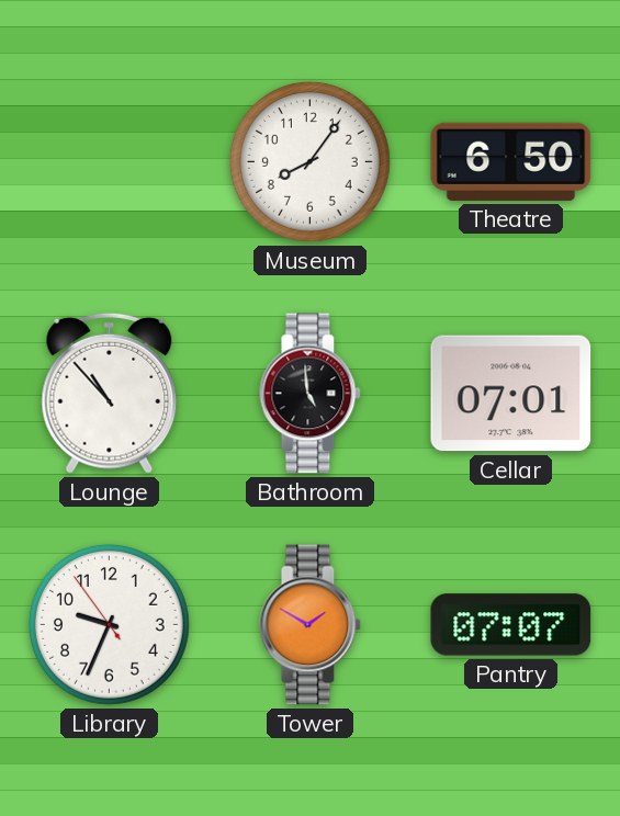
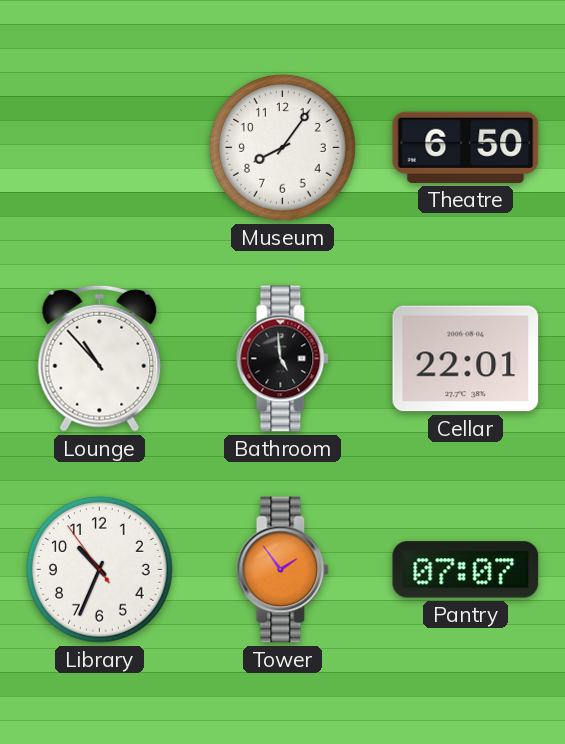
Cellar: 07:01 -> 22:01 (466, 359)
Library: 9:33 -> 10:33 (99, 569)
Tower: 1:50 -> 1:54 (283, 570)
